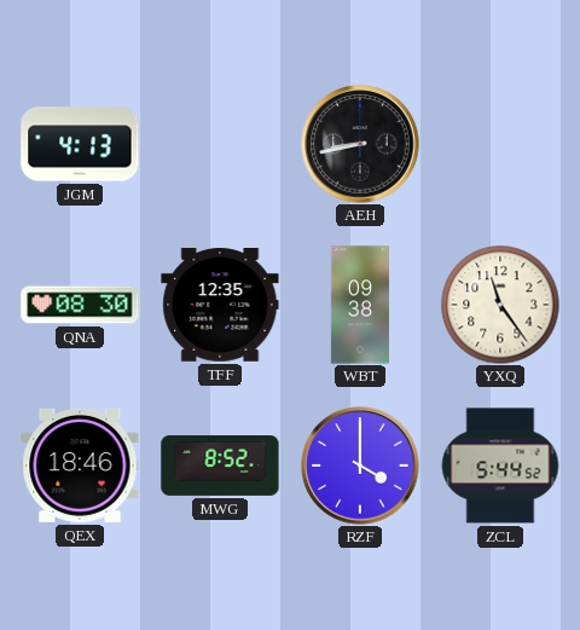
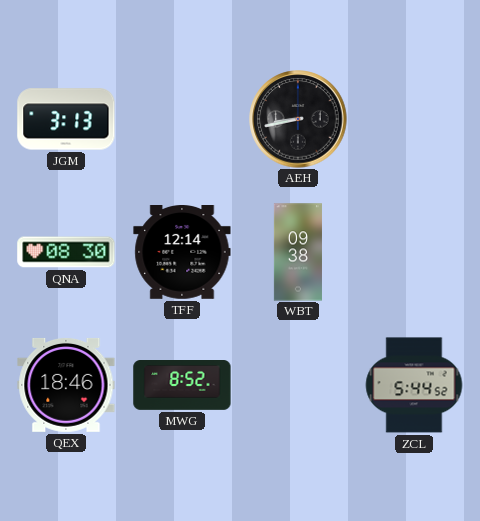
JGM: 4:13 -> 3:13 (66, 119)
TFF: 12:35 -> 12:14 (182, 253)
YXQ: 11:24 -> none (500, 305)
RZF: 4:00 -> none (360, 466)
